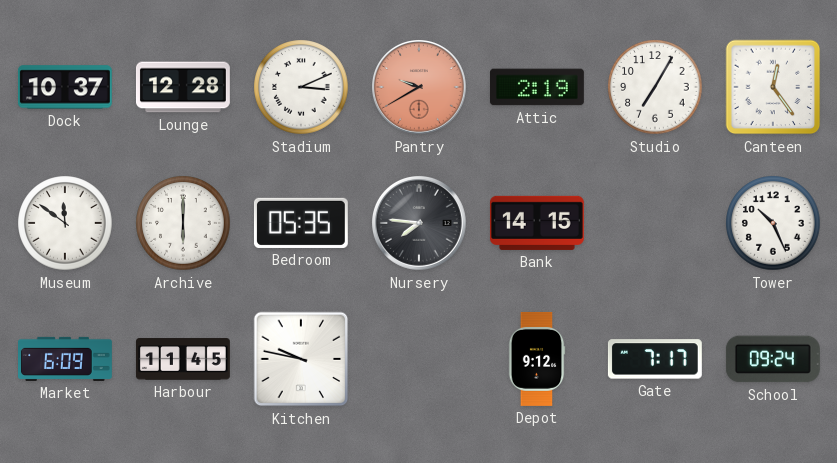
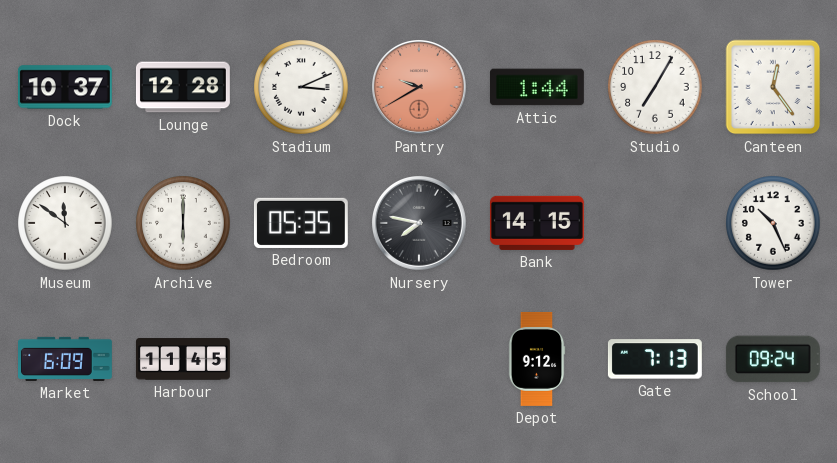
Attic: 2:19 -> 1:44 (537, 87)
Nursery: 7:46 -> 7:47 (420, 224)
Kitchen: 9:47 -> none (301, 359)
Gate: 7:17 -> 7:13 (655, 359)
